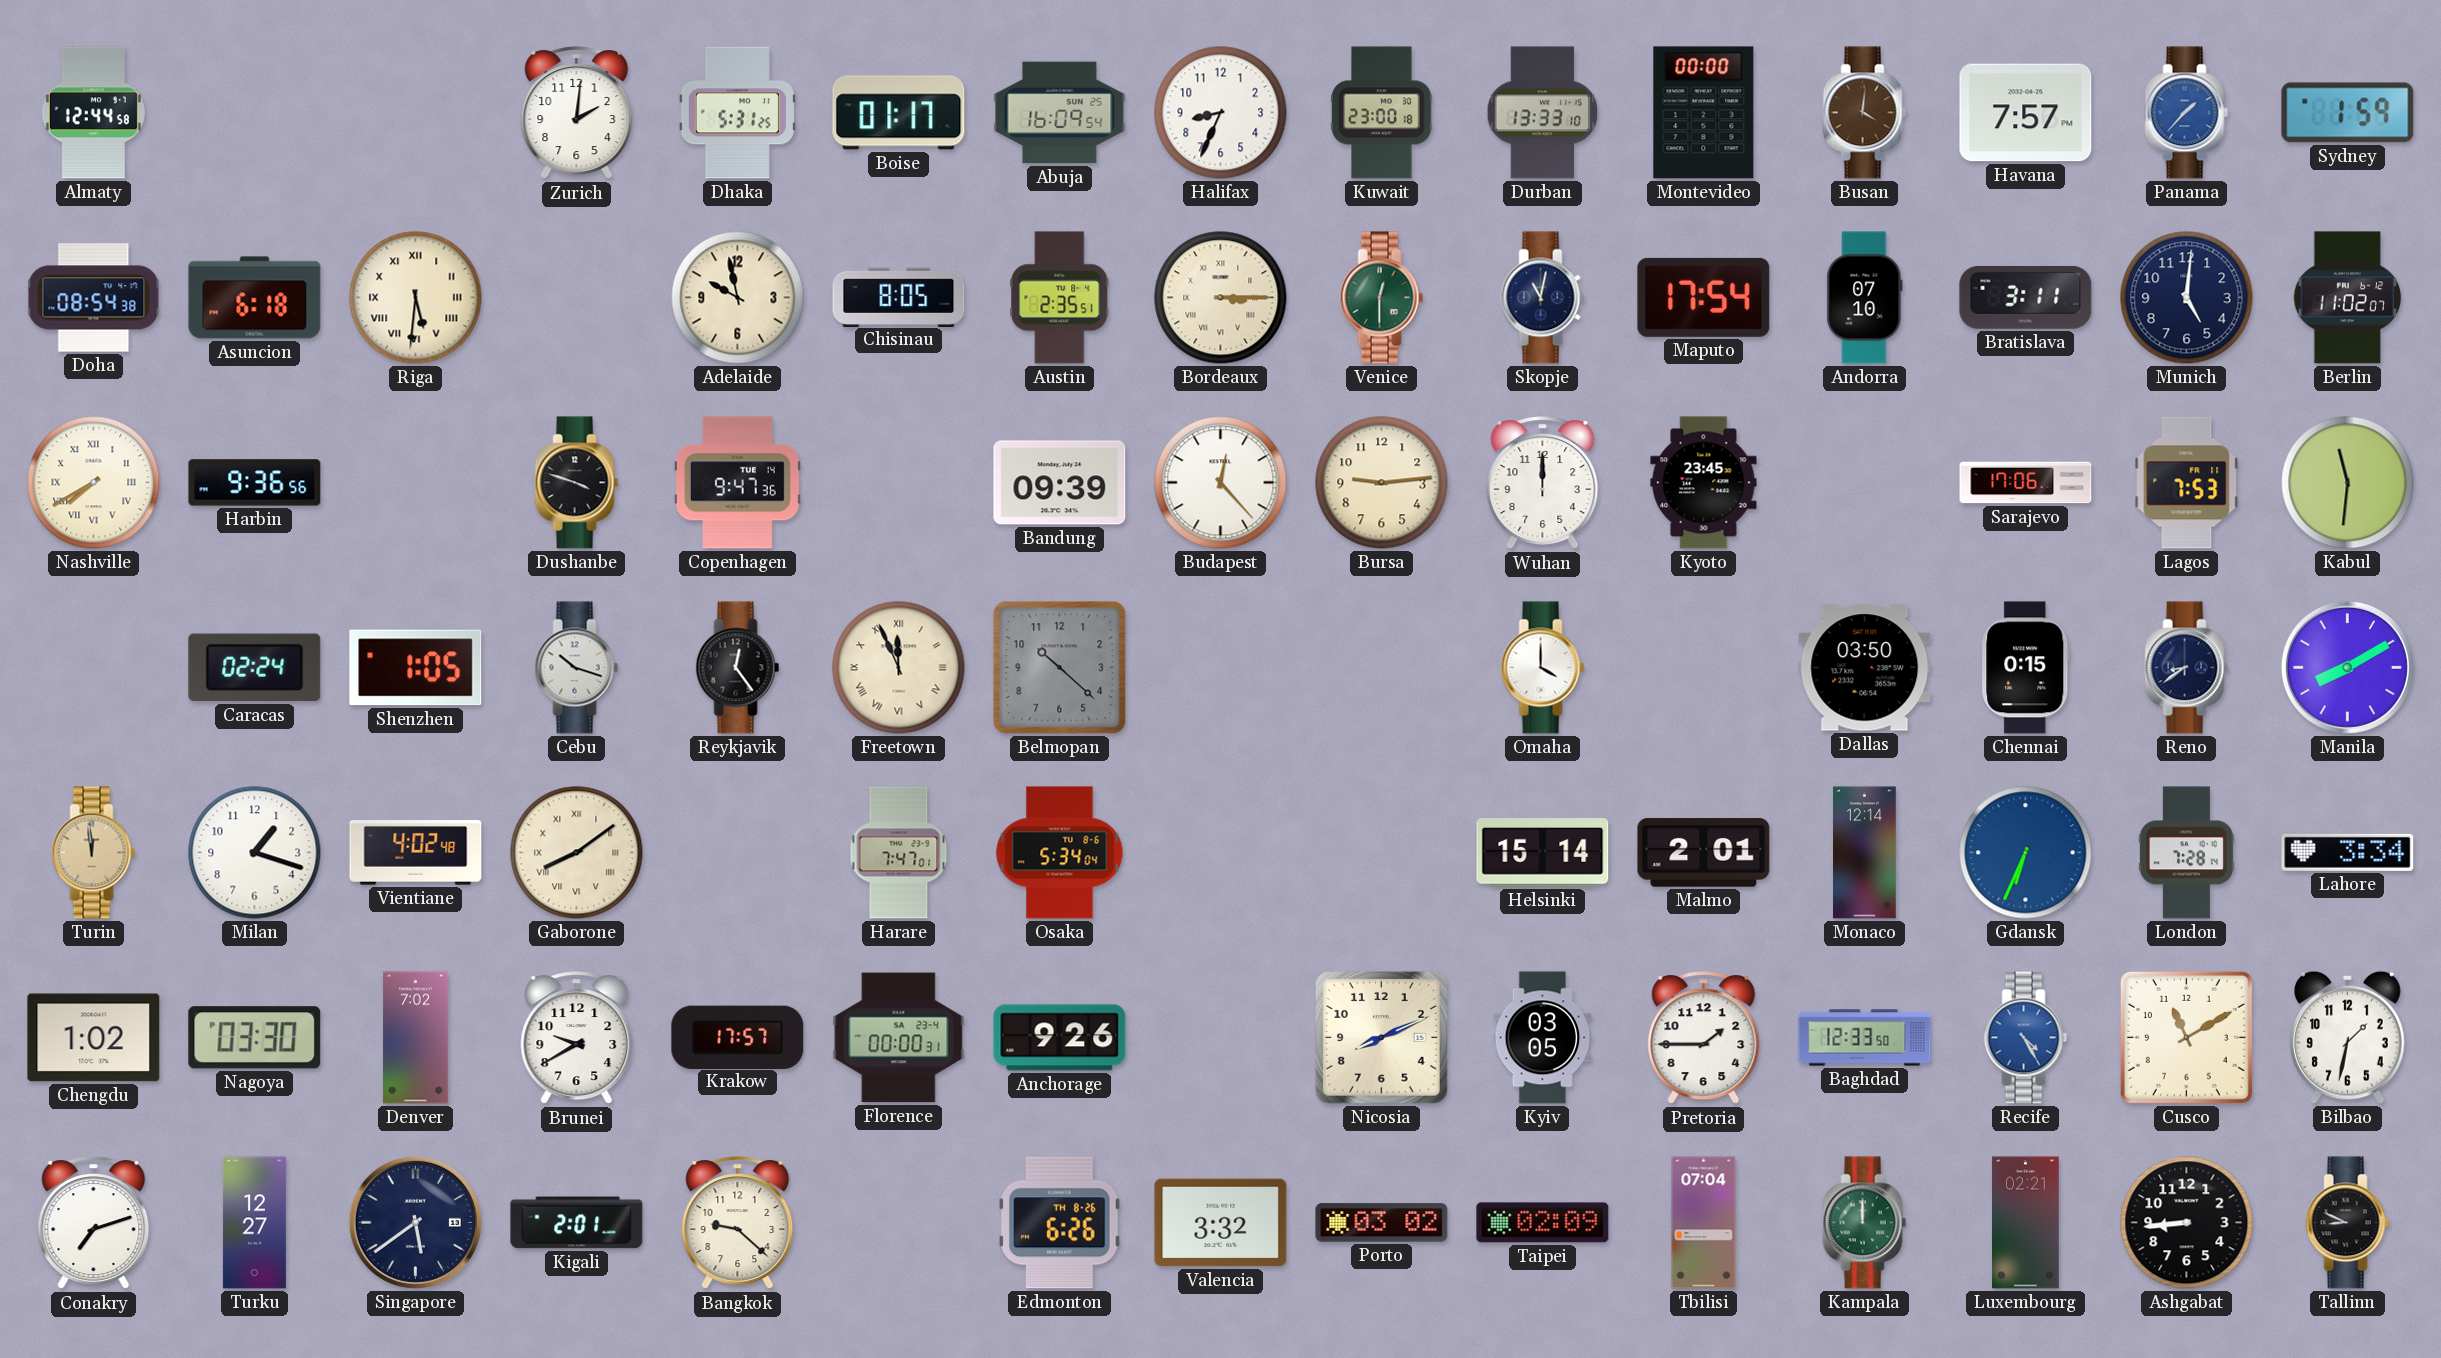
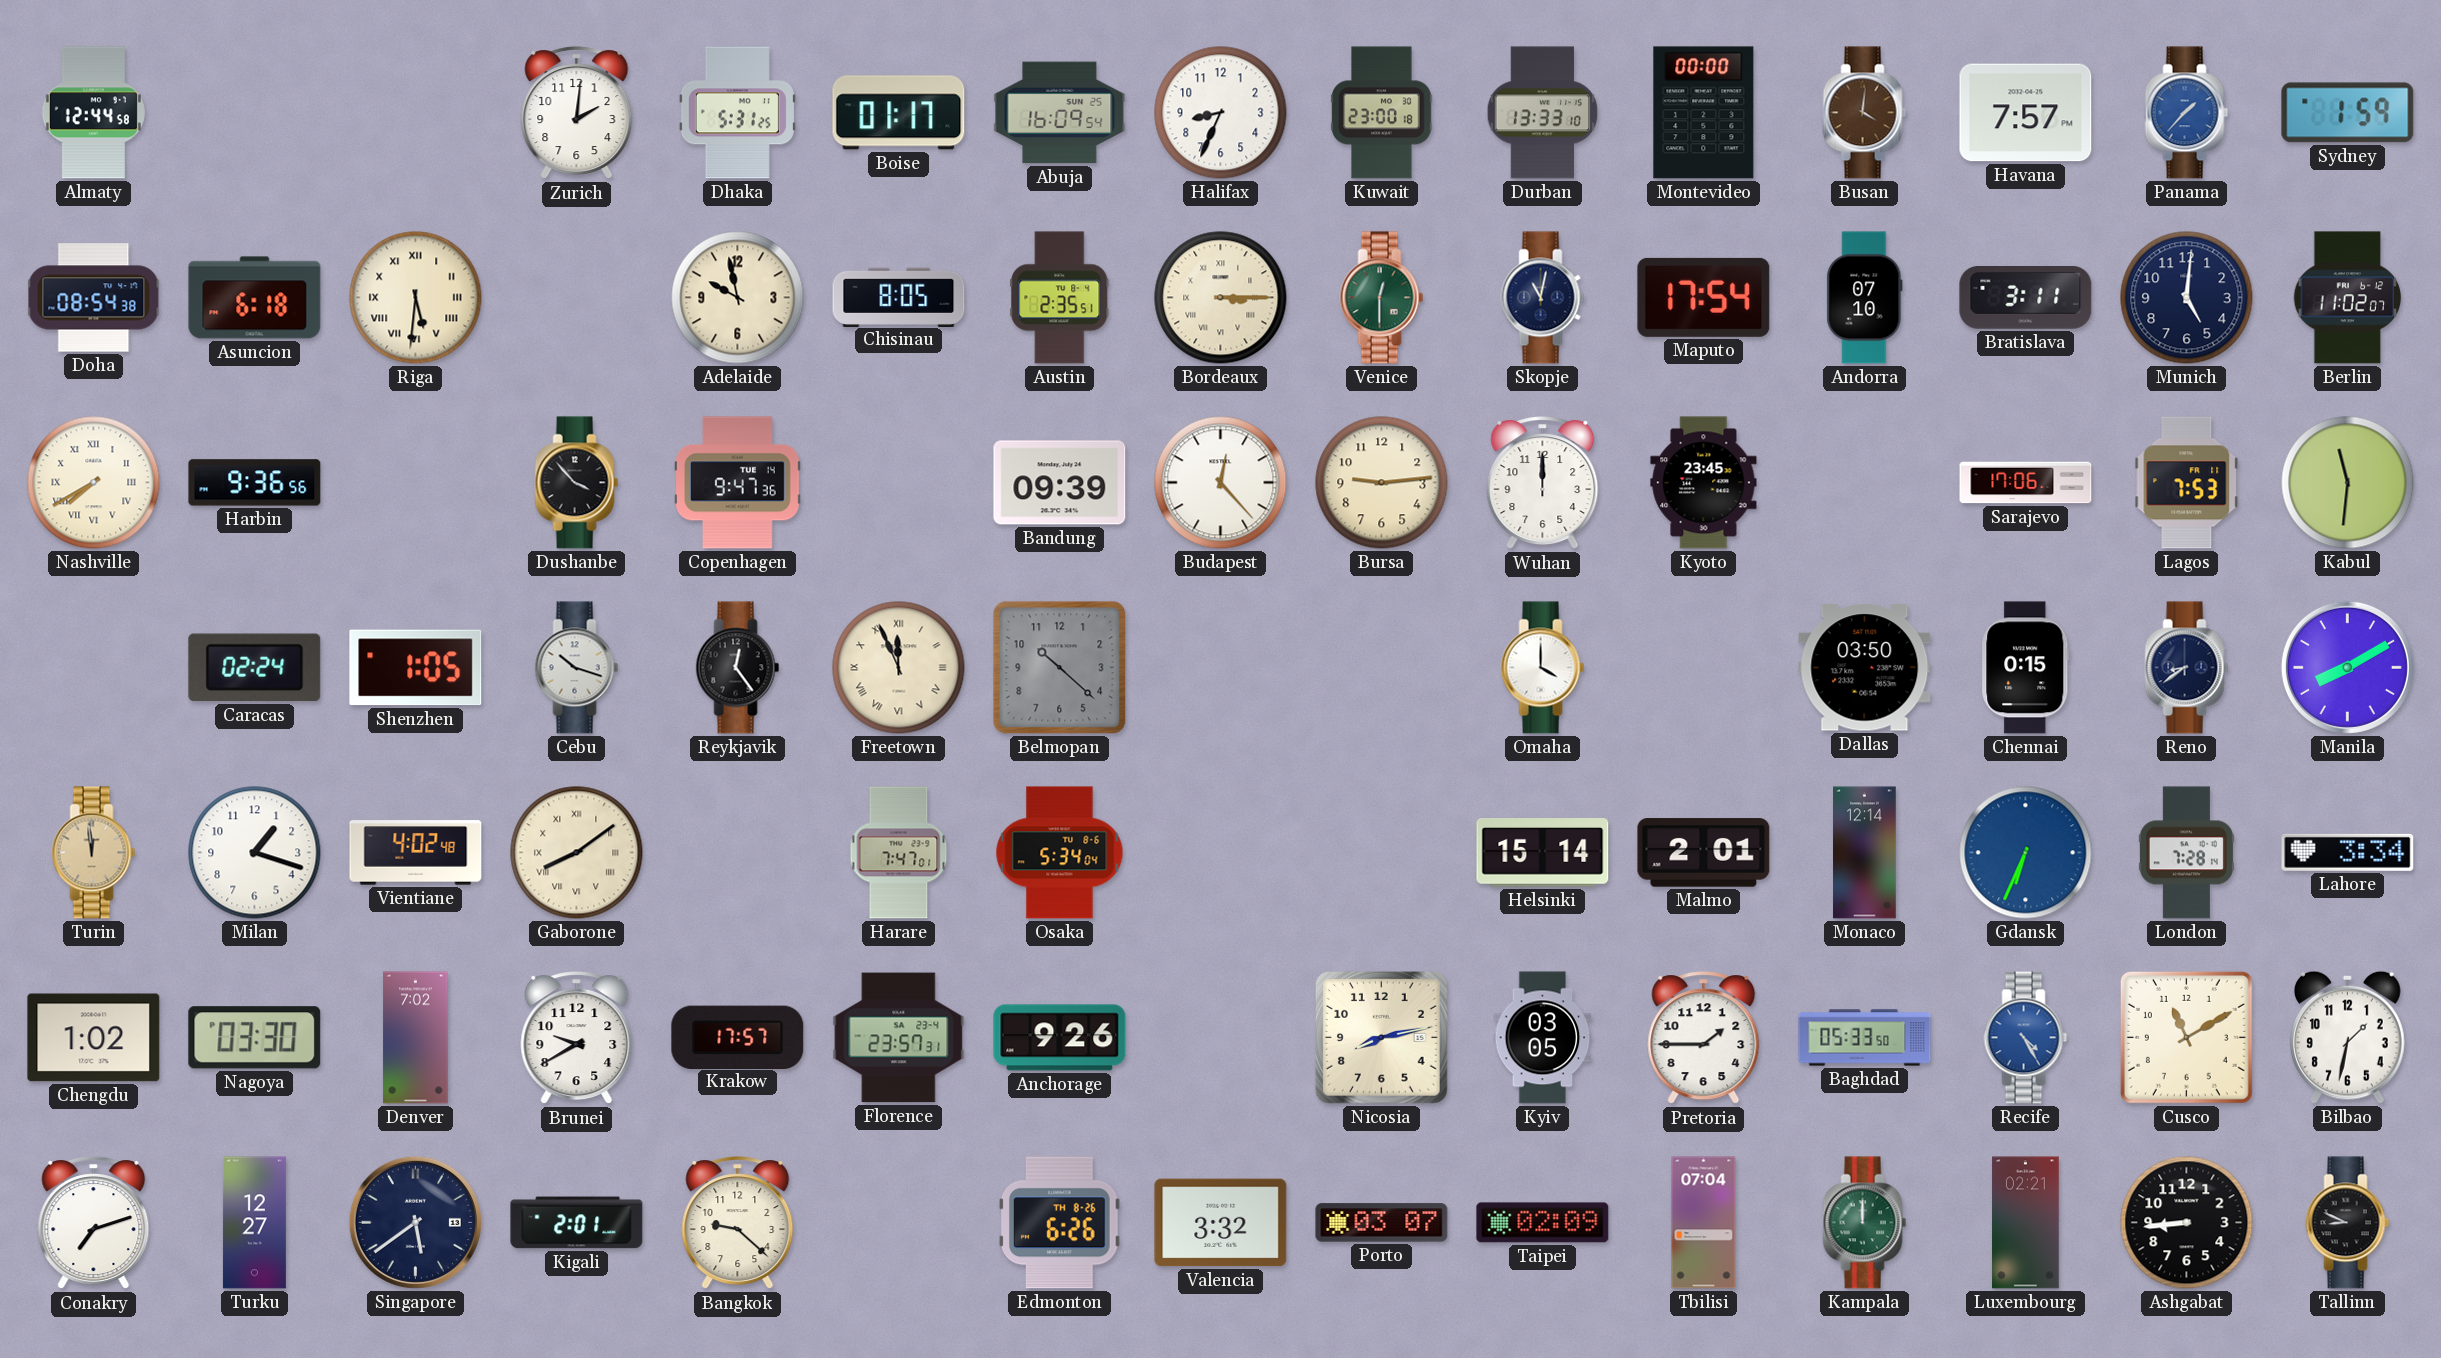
Dushanbe: 3:48 -> 3:53 (577, 483)
Florence: 00:00 -> 23:57 (899, 1038)
Nicosia: 8:11 -> 8:13 (1381, 1037)
Baghdad: 12:33 -> 05:33 (1865, 1038)
Porto: 03:02 -> 03:07 (1382, 1223)
